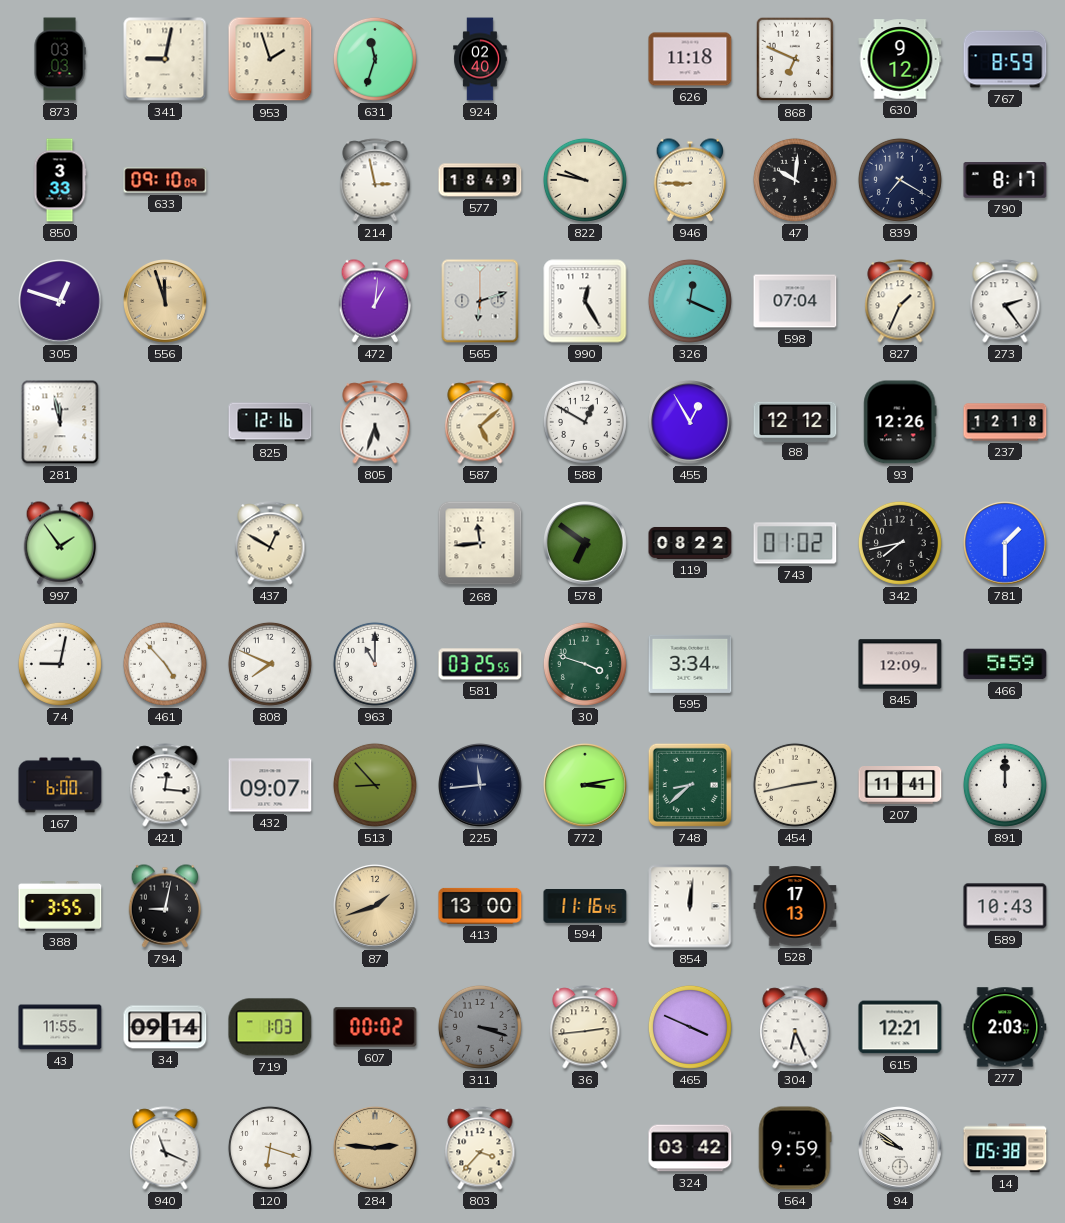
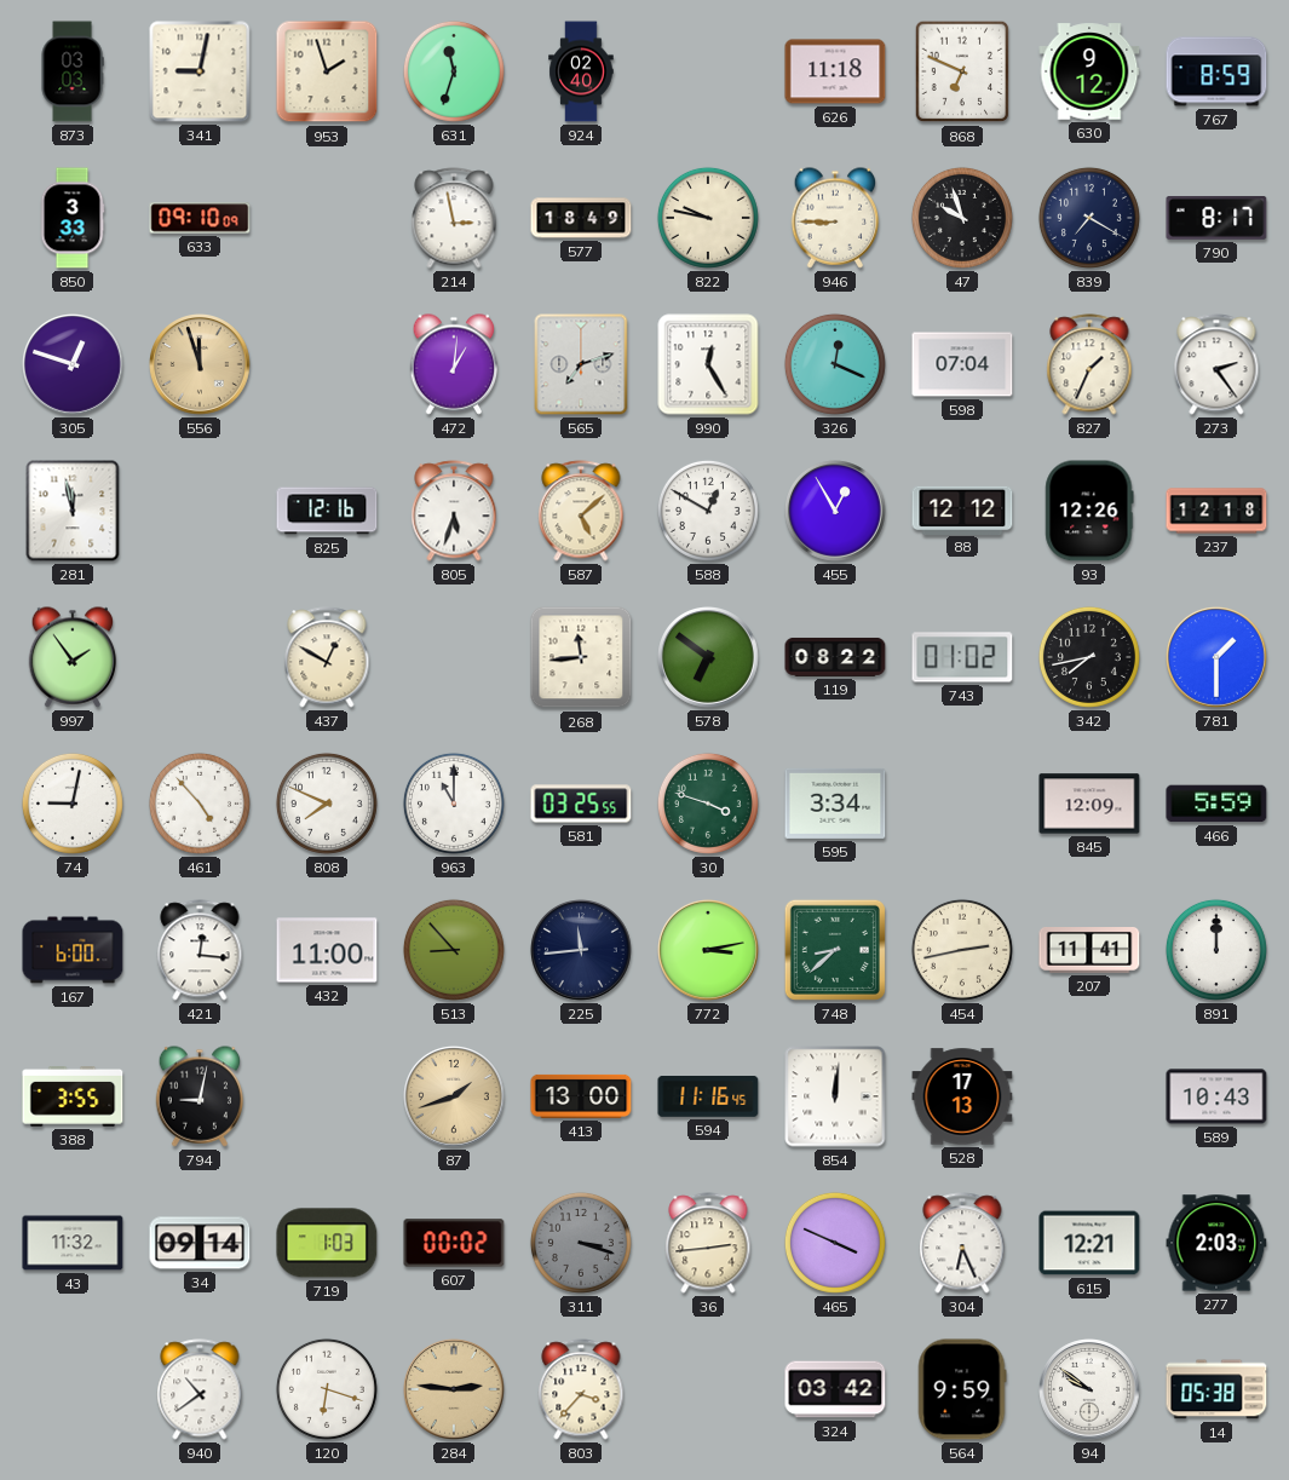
47: 10:01 -> 9:57 (962, 218)
565: 6:12 -> 7:12 (581, 364)
432: 09:07 -> 11:00 (327, 950)
43: 11:55 -> 11:32 (73, 1243)
940: 11:19 -> 10:39 (200, 1389)
